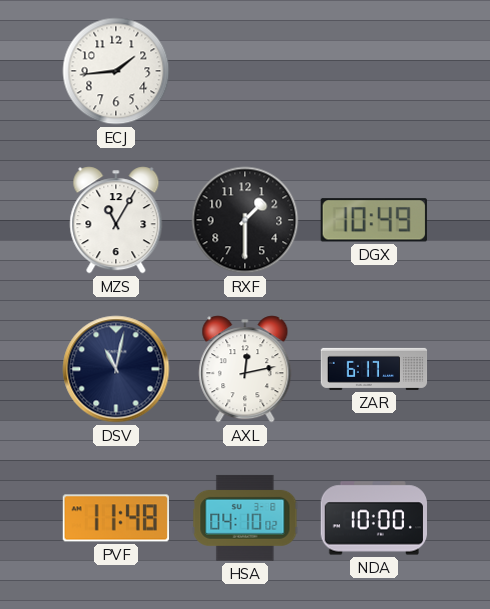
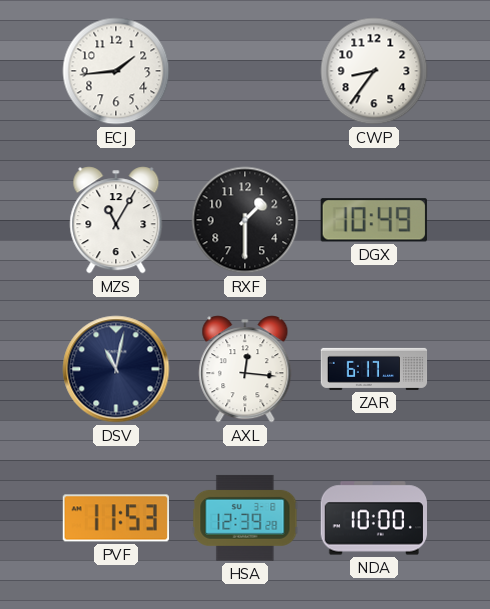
CWP: none -> 8:36 (374, 71)
AXL: 12:13 -> 12:16 (245, 369)
PVF: 11:48 -> 11:53 (115, 518)
HSA: 04:10 -> 12:39 (245, 518)
